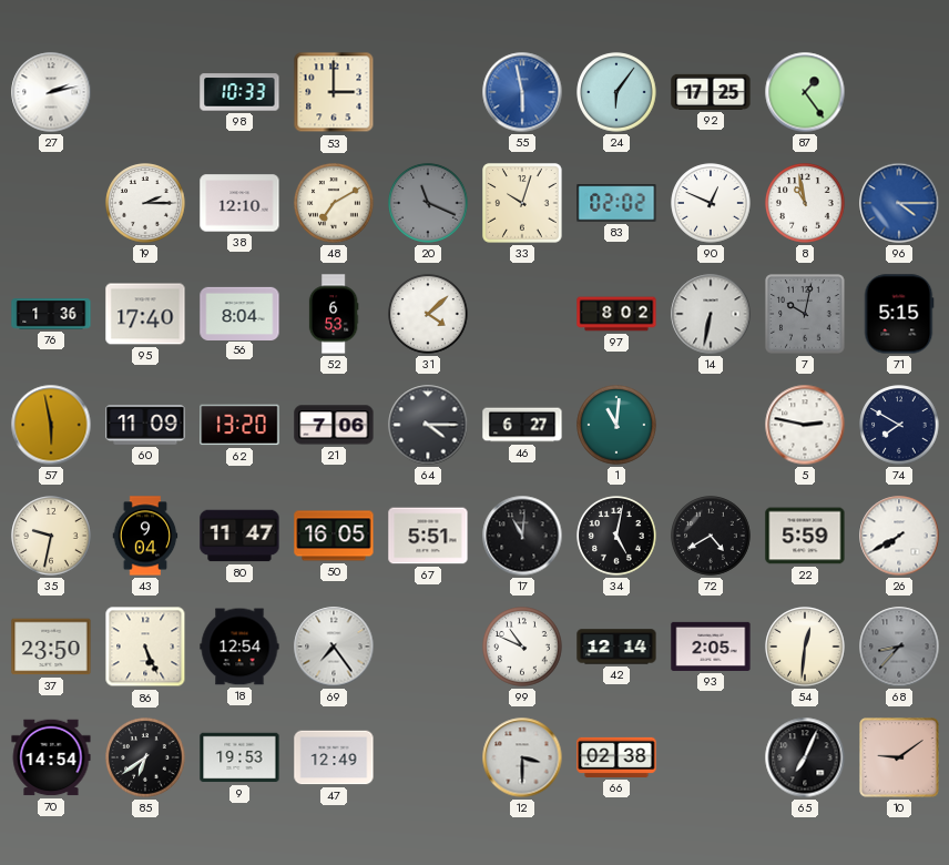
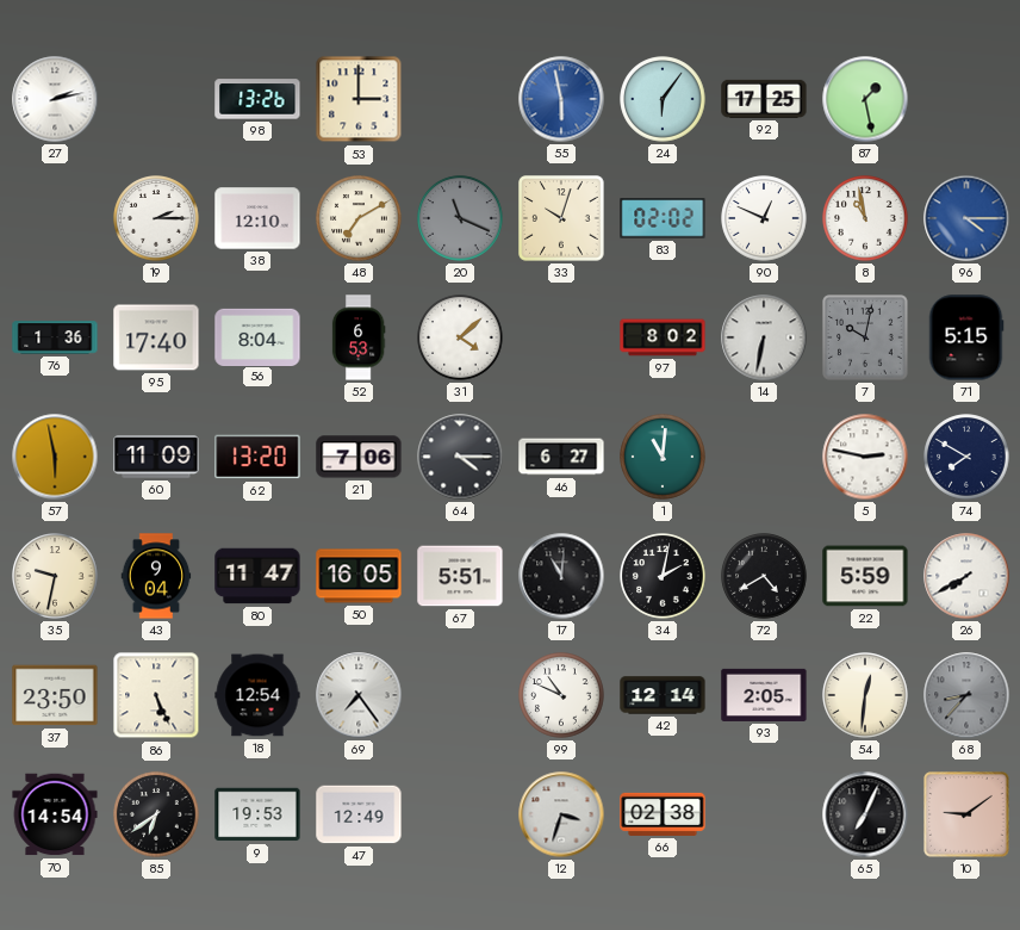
98: 10:33 -> 13:26 (257, 99)
87: 1:24 -> 1:28 (865, 99)
34: 5:02 -> 2:02 (663, 576)
12: 3:30 -> 3:33 (561, 814)
